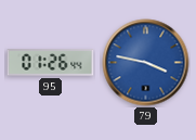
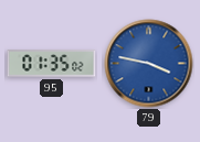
95: 01:26 -> 01:35 (52, 64)
